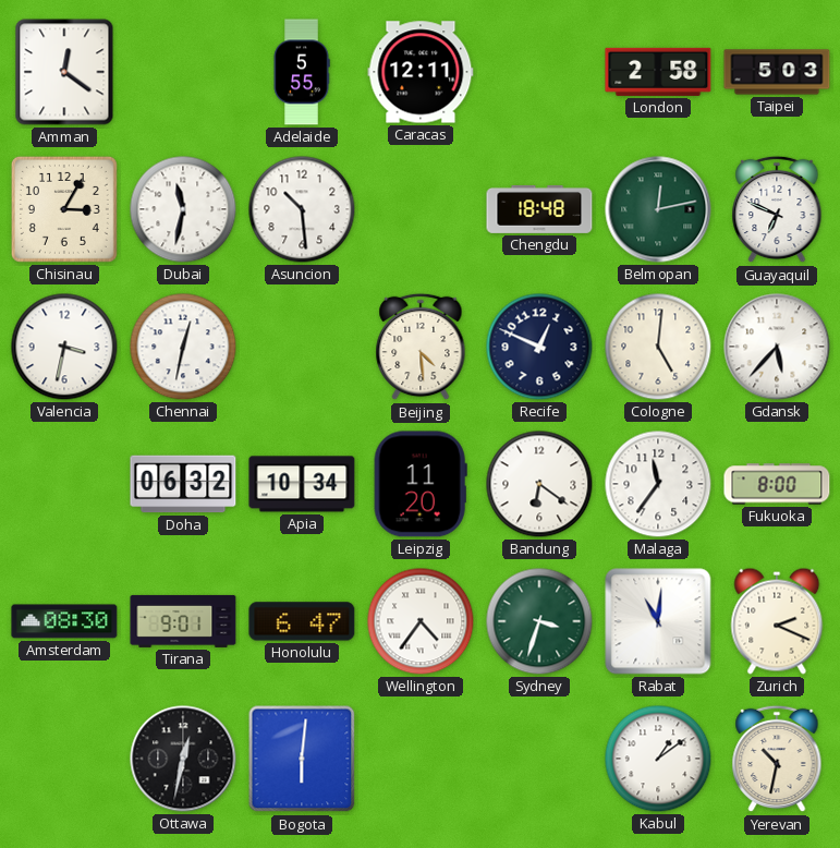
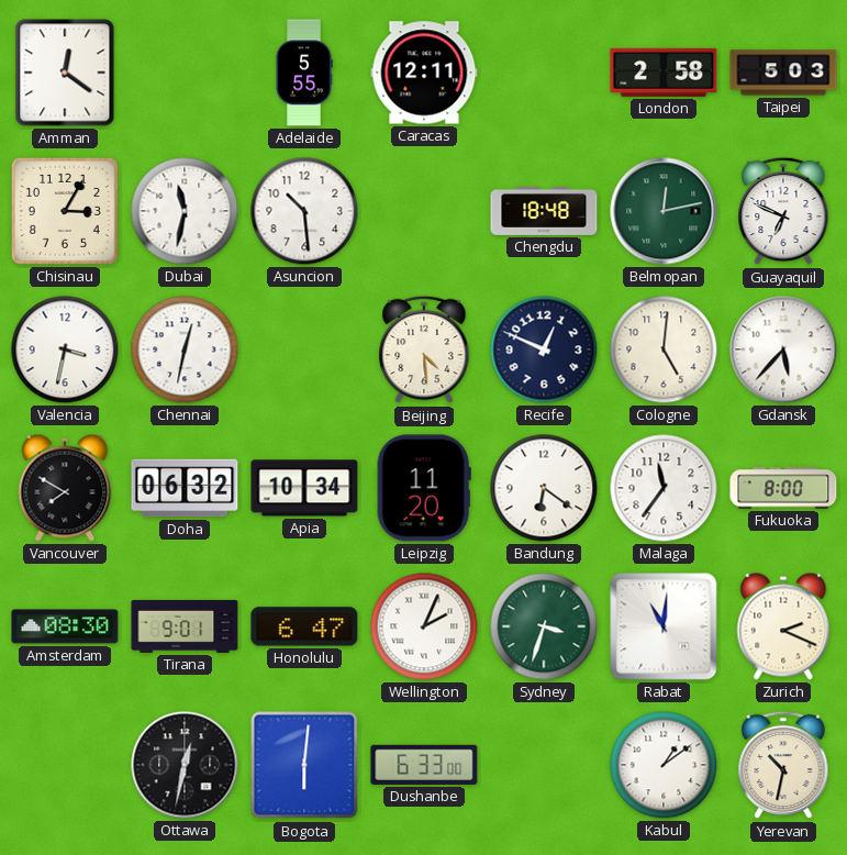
Vancouver: none -> 7:50 (65, 488)
Wellington: 4:36 -> 2:04 (424, 626)
Dushanbe: none -> 6:33 (424, 765)
